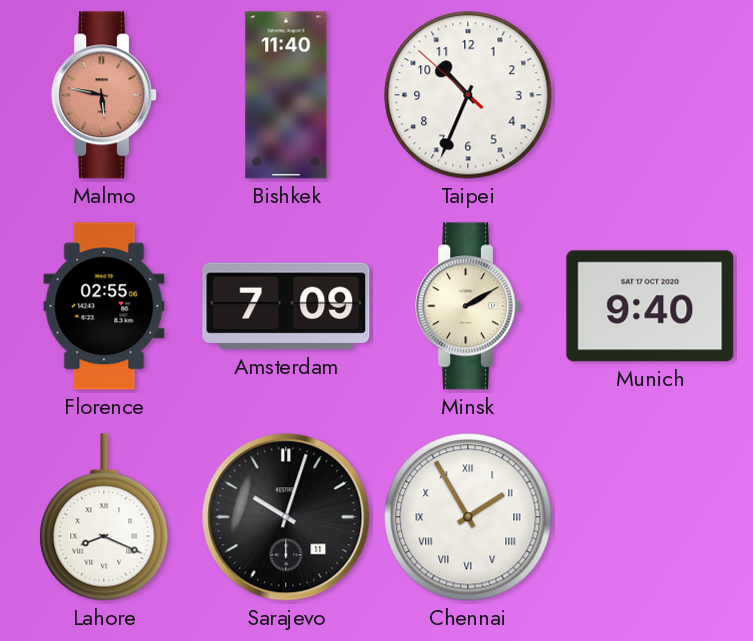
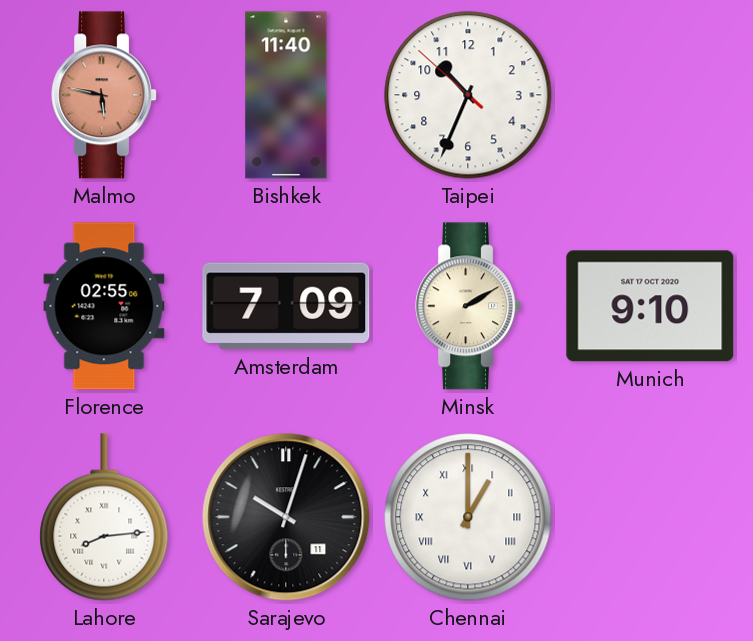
Munich: 9:40 -> 9:10 (650, 306)
Lahore: 8:19 -> 8:14 (104, 517)
Chennai: 1:55 -> 1:00 (468, 517)
